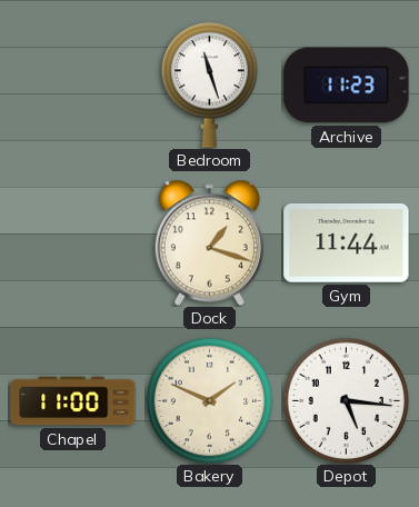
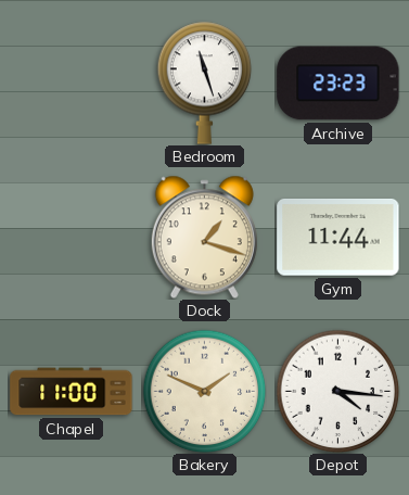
Archive: 11:23 -> 23:23 (338, 84)
Depot: 5:16 -> 4:16 (337, 391)
